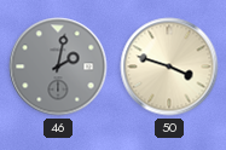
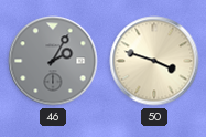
46: 2:02 -> 2:05 (53, 61)
